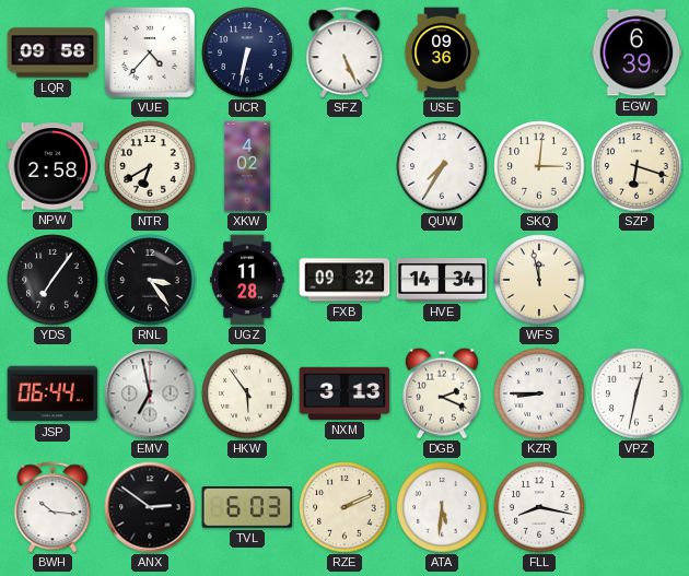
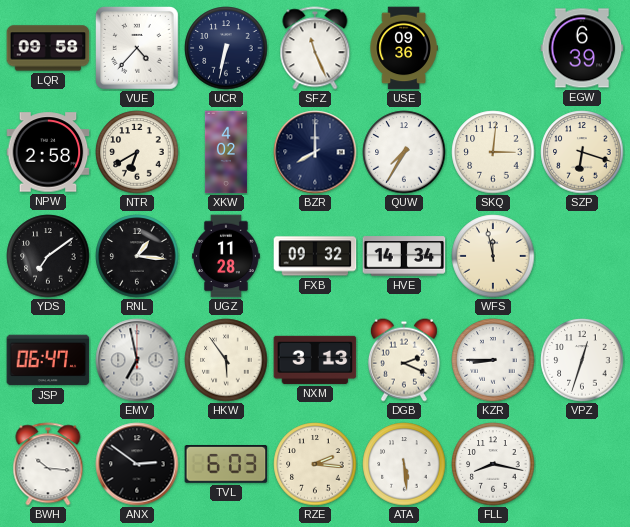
SFZ: 5:26 -> 11:26 (315, 48)
BZR: none -> 8:00 (315, 152)
YDS: 7:06 -> 7:09 (48, 256)
RNL: 3:24 -> 1:16 (137, 256)
JSP: 06:44 -> 06:47 (48, 360)
VPZ: 12:32 -> 12:33 (582, 360)
RZE: 2:11 -> 2:16 (315, 464)
ATA: 5:31 -> 5:29 (404, 464)
